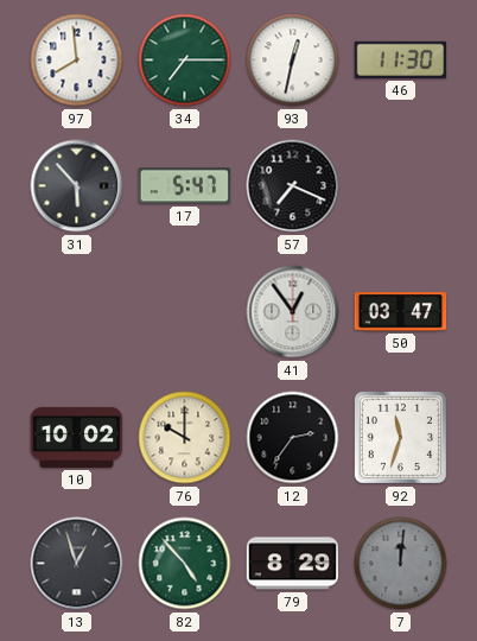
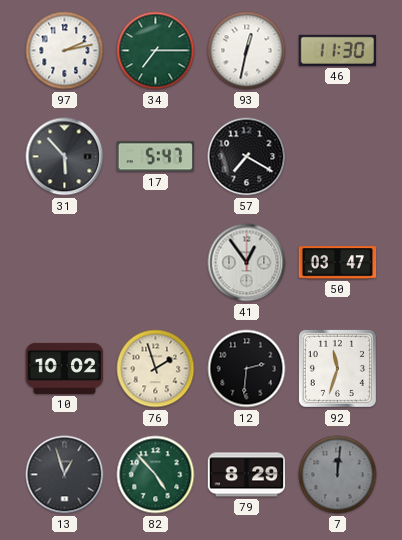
97: 7:59 -> 2:13 (65, 51)
57: 7:19 -> 7:20 (247, 157)
76: 10:00 -> 1:57 (156, 369)
12: 2:36 -> 2:31 (247, 369)
